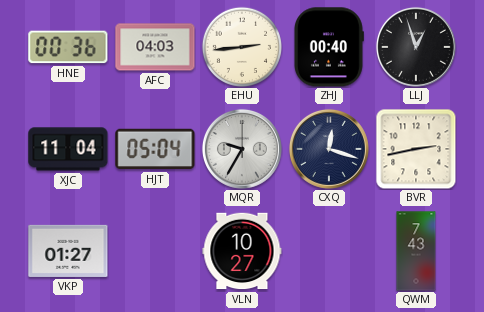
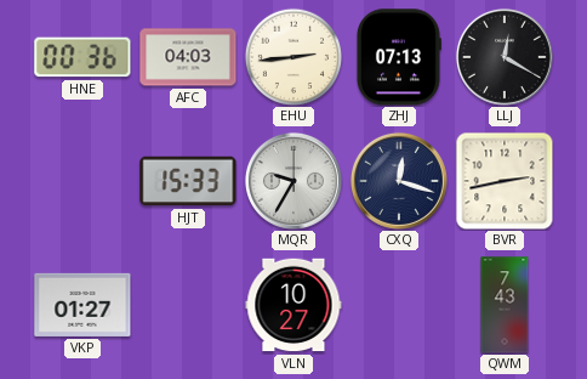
ZHJ: 00:40 -> 07:13 (398, 57)
LLJ: 12:57 -> 12:20 (505, 57)
XJC: 11:04 -> none (68, 149)
HJT: 05:04 -> 15:33 (188, 181)
